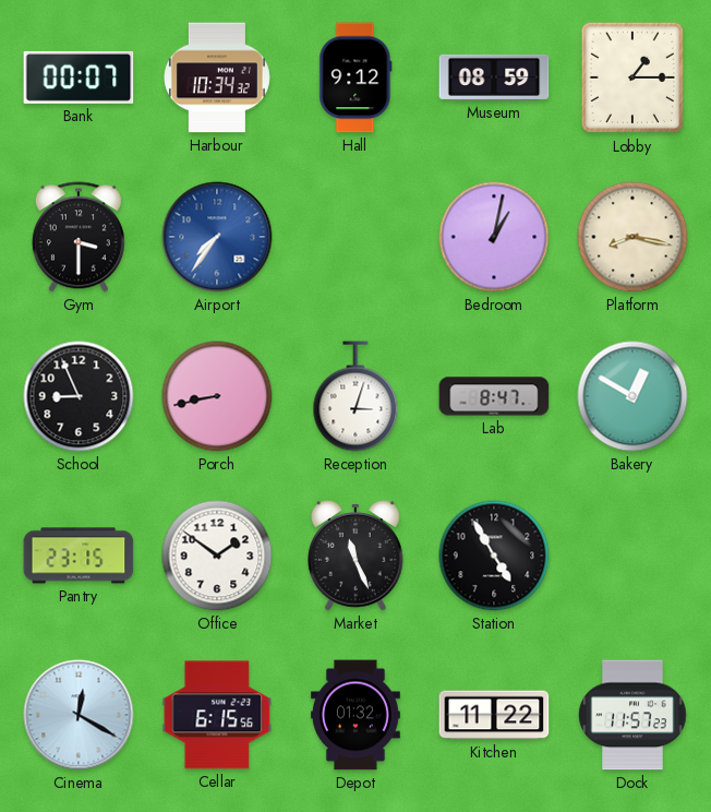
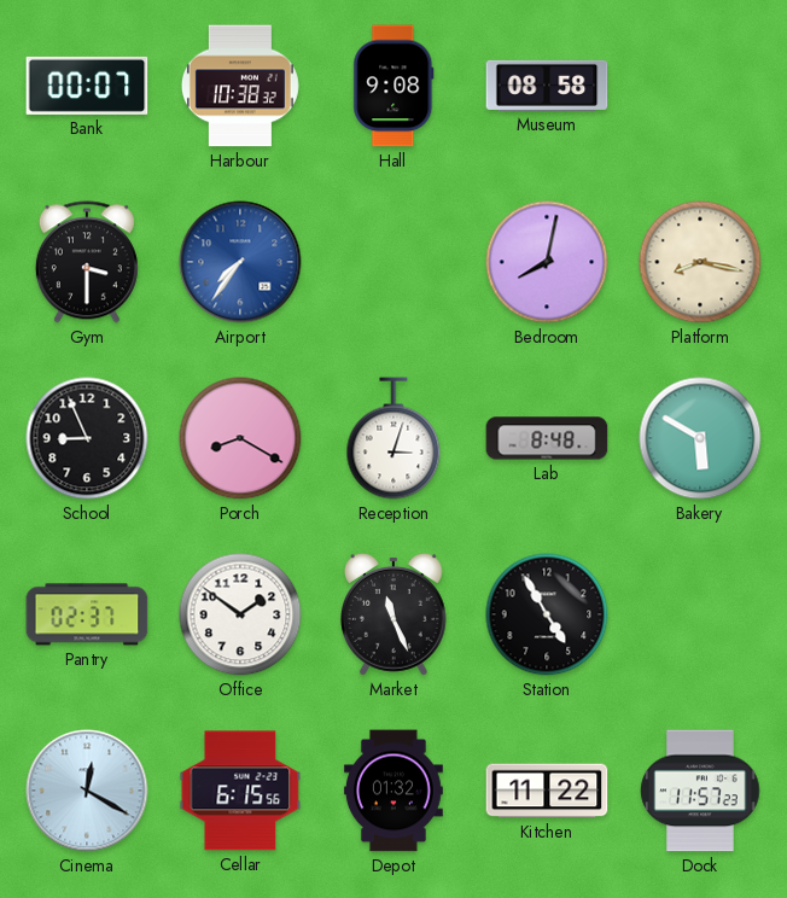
Harbour: 10:34 -> 10:38 (240, 86)
Hall: 9:12 -> 9:08 (393, 86)
Museum: 08:59 -> 08:58 (547, 86)
Lobby: 1:15 -> none (631, 77)
Bedroom: 1:02 -> 8:02 (547, 262)
Porch: 8:43 -> 8:20 (240, 438)
Lab: 8:47 -> 8:48 (547, 438)
Bakery: 12:50 -> 5:50 (700, 438)
Pantry: 23:15 -> 02:37 (87, 614)
